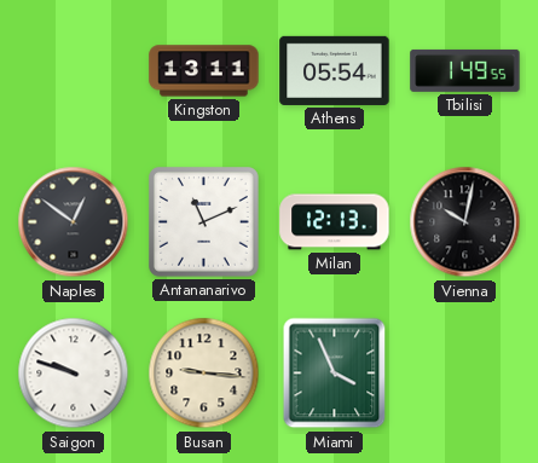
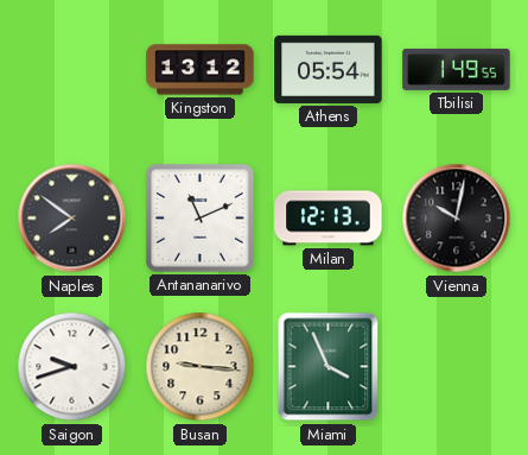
Kingston: 13:11 -> 13:12 (201, 70)
Naples: 12:51 -> 7:51 (72, 219)
Saigon: 9:48 -> 9:42 (72, 367)
